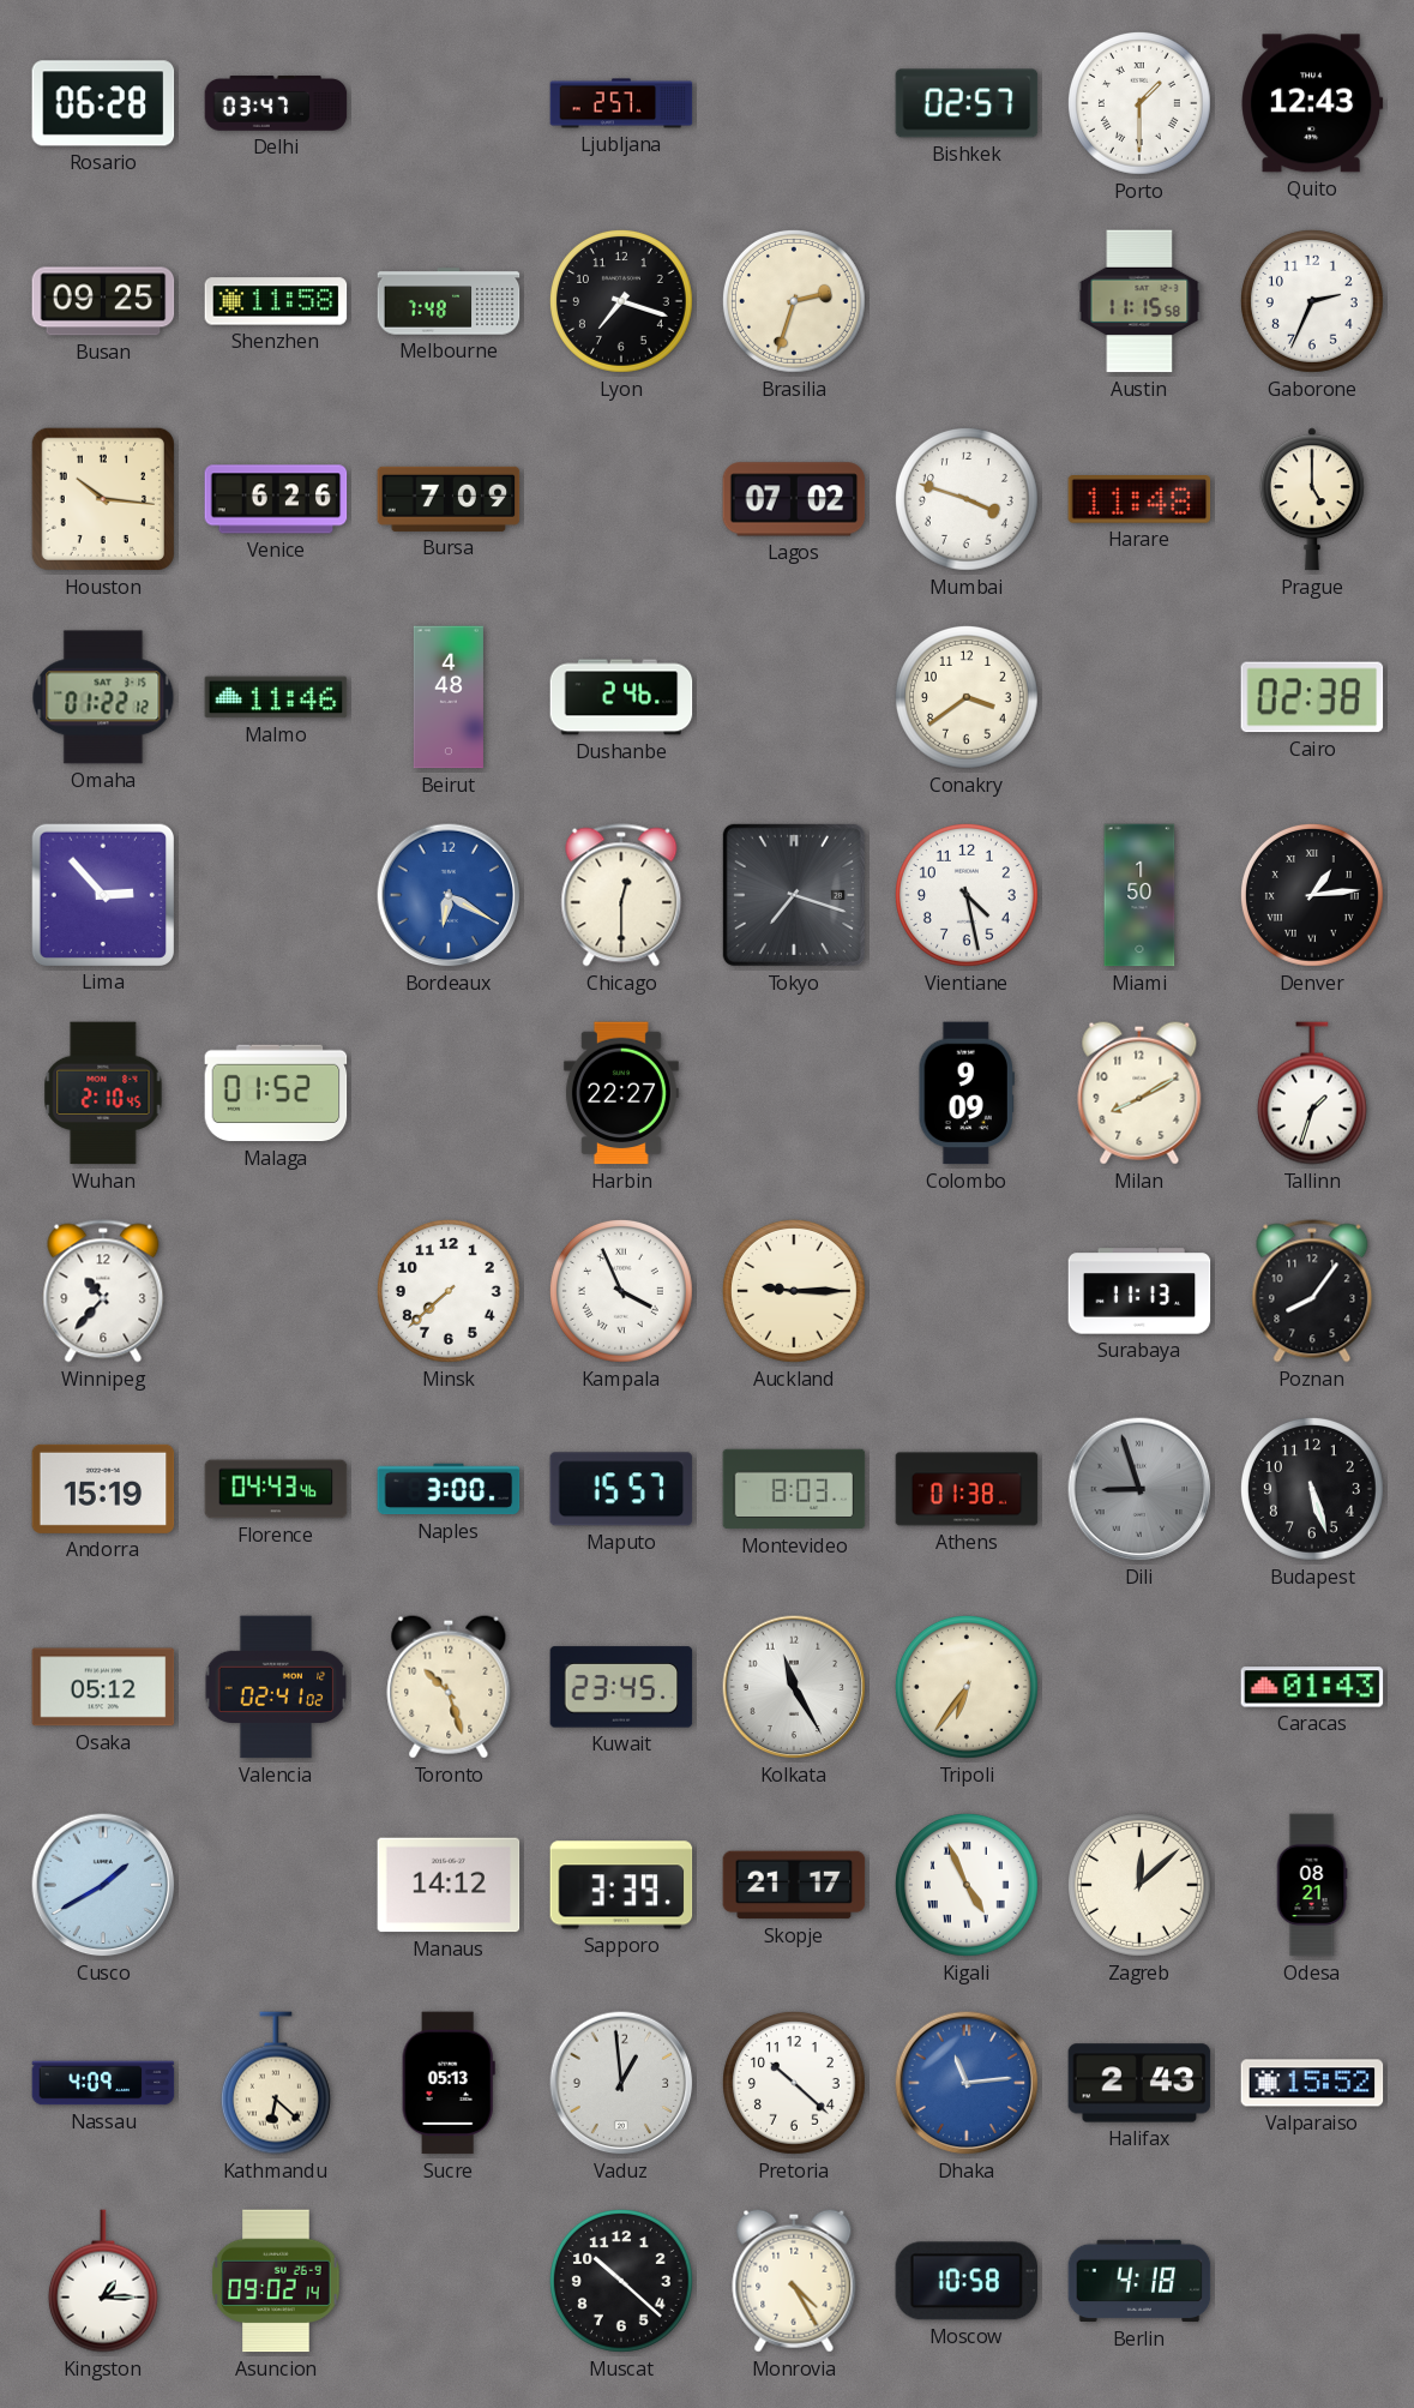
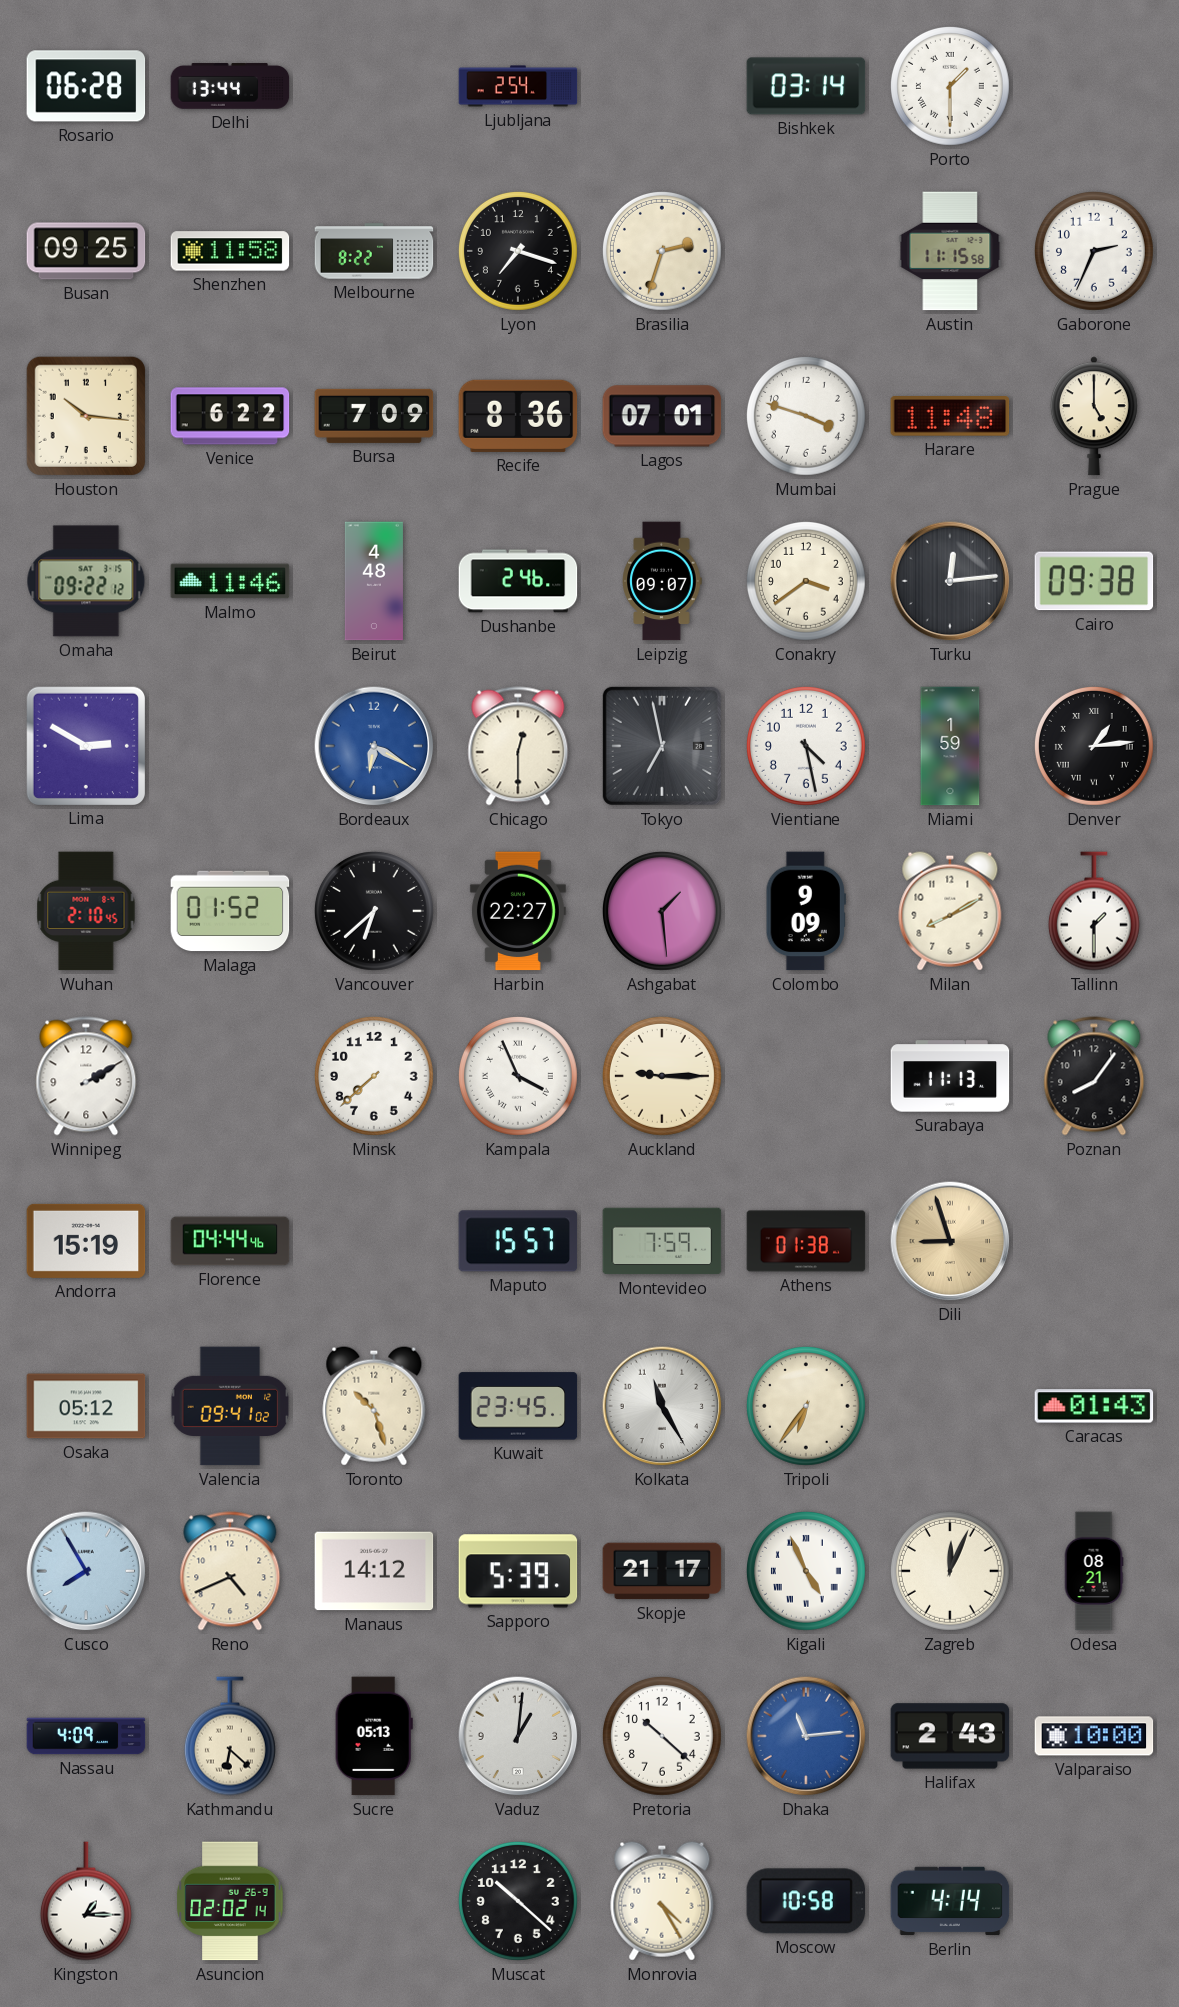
Delhi: 03:47 -> 13:44 (230, 86)
Ljubljana: 2:57 -> 2:54 (518, 86)
Bishkek: 02:57 -> 03:14 (806, 86)
Quito: 12:43 -> none (1312, 103)
Melbourne: 7:48 -> 8:22 (374, 251)
Venice: 6:26 -> 6:22 (230, 416)
Recife: none -> 8:36 (518, 416)
Lagos: 07:02 -> 07:01 (662, 416)
Omaha: 01:22 -> 09:22 (86, 581)
Leipzig: none -> 09:07 (662, 581)
Turku: none -> 12:14 (950, 581)
Cairo: 02:38 -> 09:38 (1094, 581)
Lima: 2:53 -> 2:50 (85, 745)
Tokyo: 7:18 -> 6:58 (662, 746)
Miami: 1:50 -> 1:59 (950, 746)
Vancouver: none -> 6:38 (374, 911)
Ashgabat: none -> 1:29 (662, 911)
Tallinn: 1:33 -> 1:30 (1094, 911)
Winnipeg: 10:37 -> 2:10 (86, 1076)
Florence: 04:43 -> 04:44 (230, 1241)
Naples: 3:00 -> none (449, 1489)
Montevideo: 8:03 -> 7:59 (662, 1241)
Dili dial: grey -> champagne (950, 1241)
Budapest: 5:27 -> none (1312, 1489)
Valencia: 02:41 -> 09:41 (230, 1406)
Cusco: 1:40 -> 7:55 (86, 1571)
Reno: none -> 4:41 (230, 1571)
Sapporo: 3:39 -> 5:39 (518, 1571)
Zagreb: 12:08 -> 12:04 (950, 1571)
Vaduz: 12:59 -> 1:01 (518, 1736)
Valparaiso: 15:52 -> 10:00 (1094, 1736)
Asuncion: 09:02 -> 02:02 (230, 1901)
Berlin: 4:18 -> 4:14 (950, 1901)
